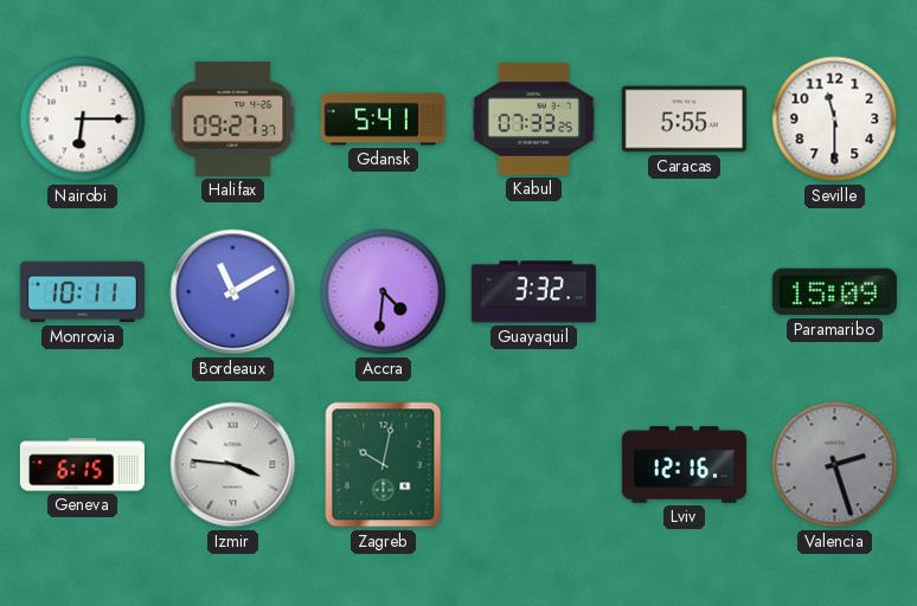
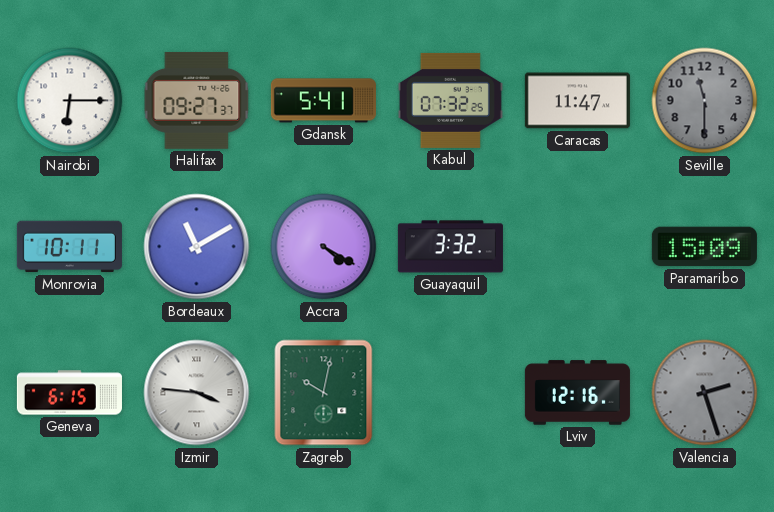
Kabul: 07:33 -> 07:32 (450, 100)
Caracas: 5:55 -> 11:47 (577, 101)
Seville dial: white -> grey (705, 101)
Accra: 4:31 -> 4:20 (324, 247)
